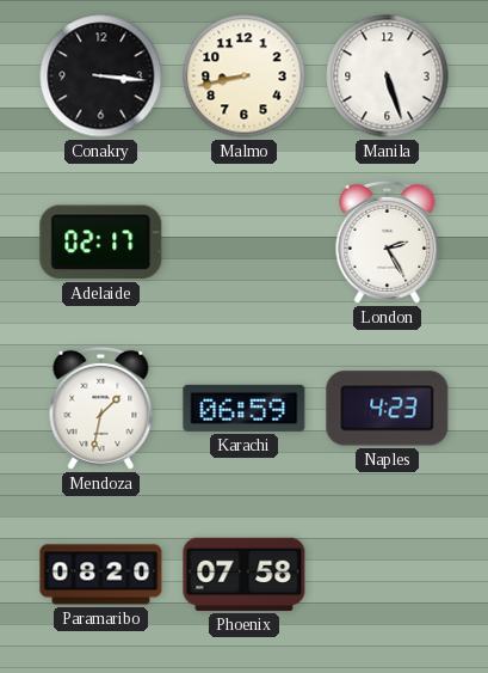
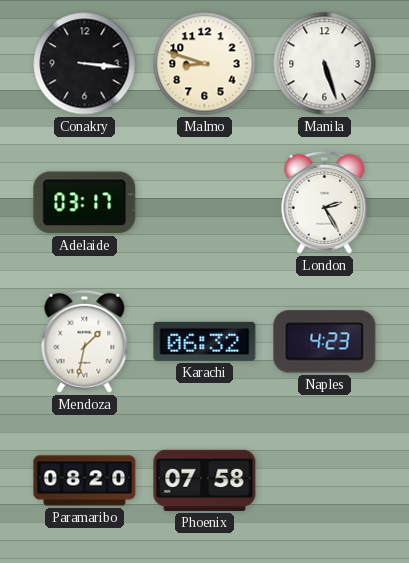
Malmo: 8:43 -> 8:48 (205, 64)
Adelaide: 02:17 -> 03:17 (85, 203)
Karachi: 06:59 -> 06:32 (205, 341)
